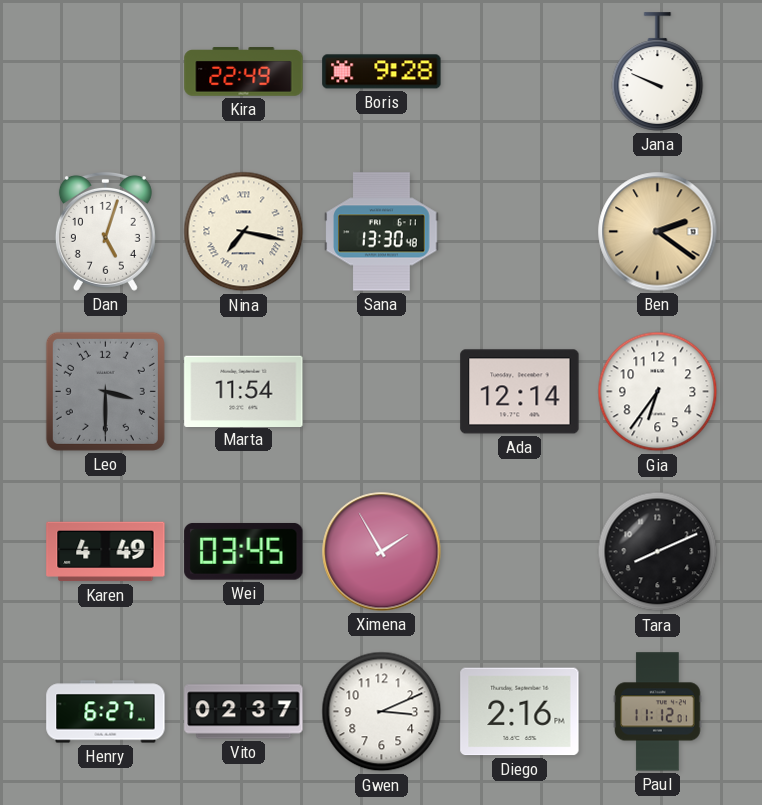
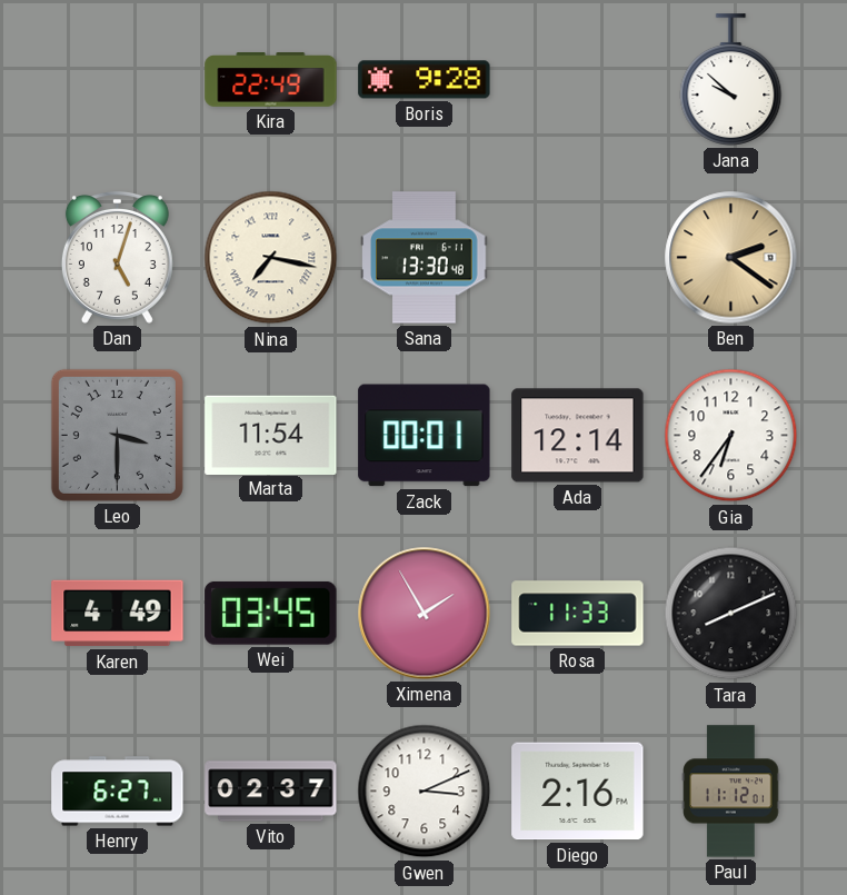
Jana: 9:49 -> 9:52 (731, 80)
Zack: none -> 00:01 (425, 436)
Rosa: none -> 11:33 (578, 614)
